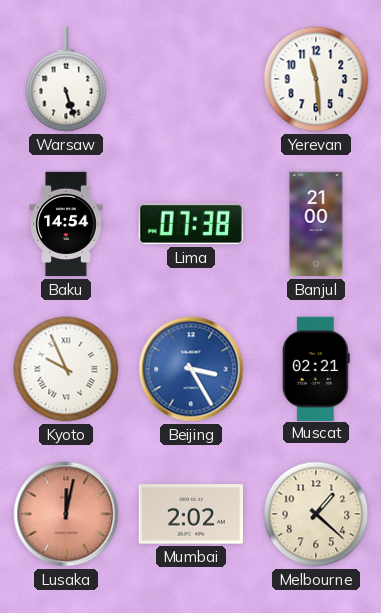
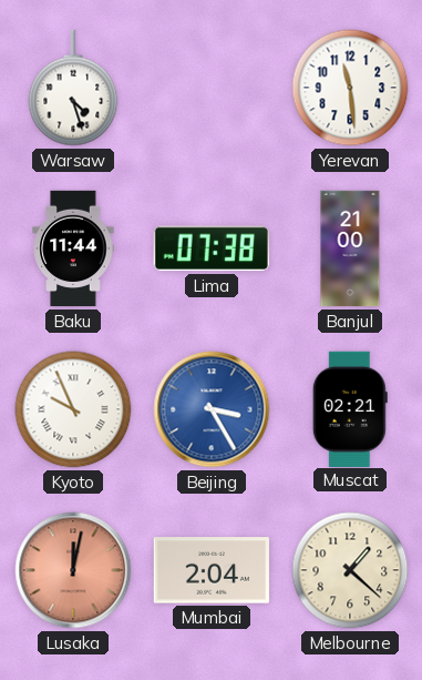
Warsaw: 5:27 -> 4:27 (73, 88)
Baku: 14:54 -> 11:44 (73, 248)
Mumbai: 2:02 -> 2:04 (210, 570)
